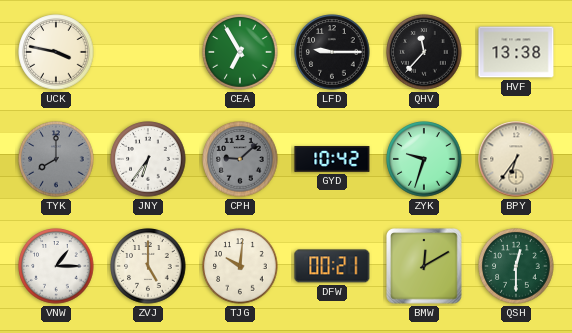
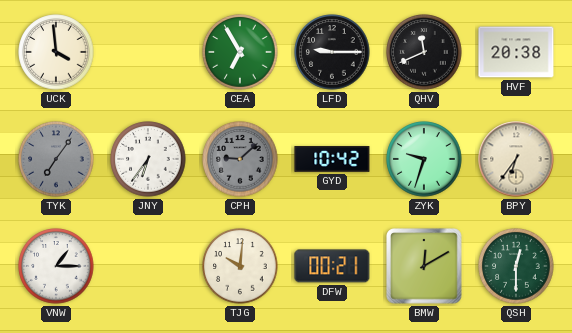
UCK: 3:47 -> 3:59 (56, 52)
QHV: 11:37 -> 11:41 (424, 52)
HVF: 13:38 -> 20:38 (516, 52)
TYK: 8:00 -> 7:06 (56, 159)
ZVJ: 5:00 -> none (148, 266)
